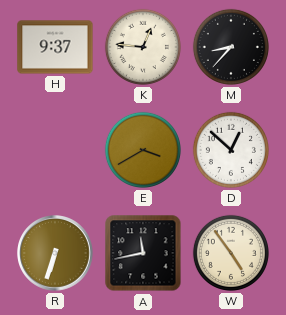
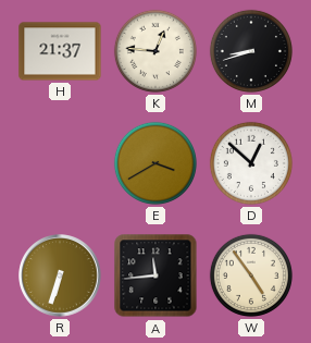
H: 9:37 -> 21:37 (60, 51)
M: 8:37 -> 8:42 (251, 51)
A: 11:43 -> 11:44 (155, 275)
